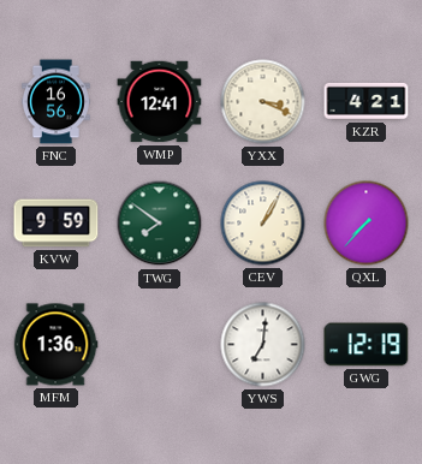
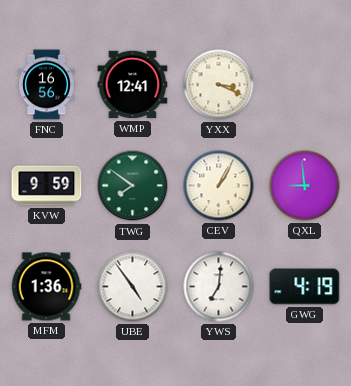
KZR: 4:21 -> none (367, 101)
QXL: 7:37 -> 8:59 (305, 186)
UBE: none -> 4:54 (133, 287)
GWG: 12:19 -> 4:19 (305, 287)
